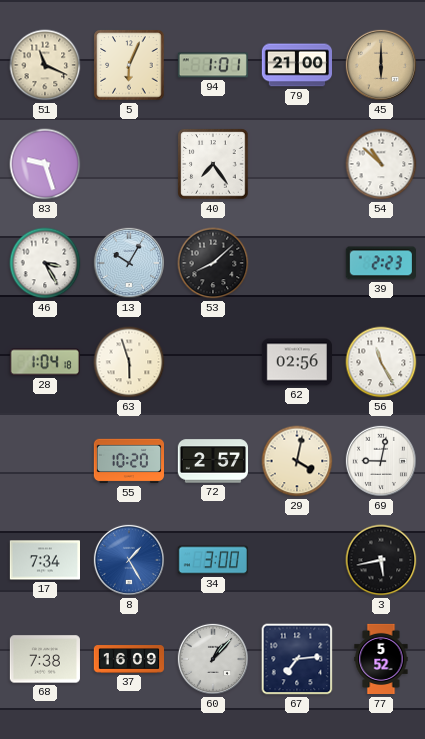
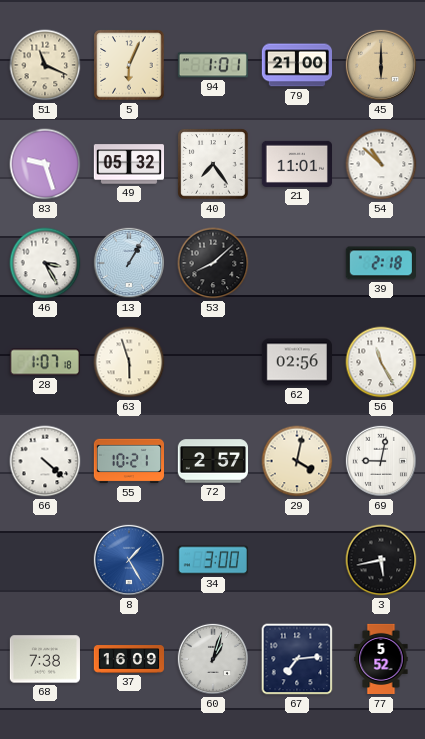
49: none -> 05:32 (128, 164)
21: none -> 11:01 (296, 164)
13: 10:05 -> 1:05 (129, 263)
39: 2:23 -> 2:18 (381, 263)
28: 1:04 -> 1:07 (45, 362)
66: none -> 4:22 (45, 461)
55: 10:20 -> 10:21 (128, 461)
17: 7:34 -> none (44, 560)
60: 1:07 -> 1:03 (213, 659)
